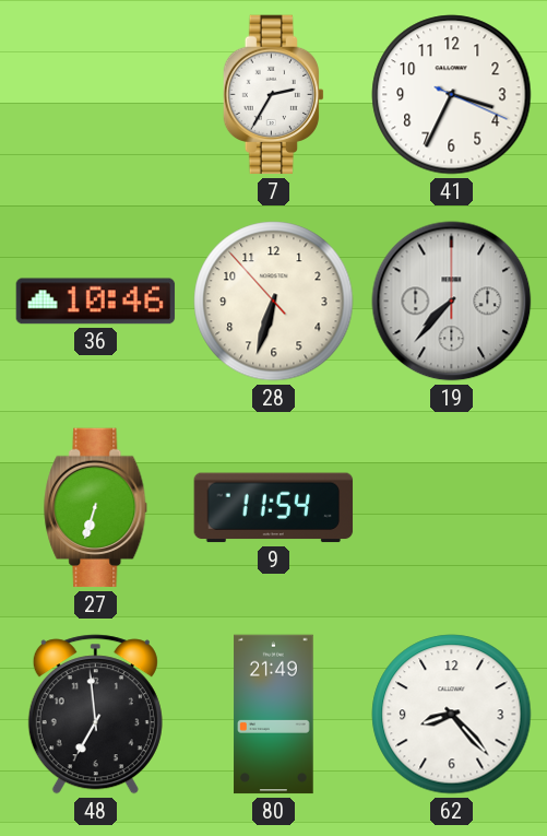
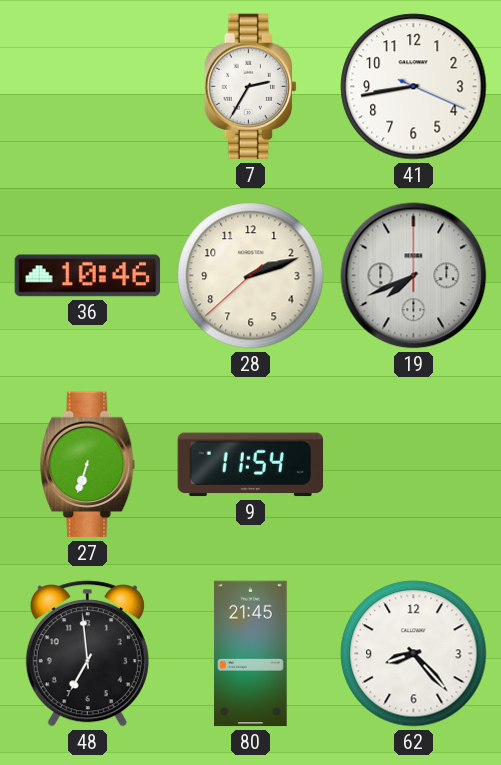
41: 3:34 -> 8:43 (414, 87)
28: 6:32 -> 2:11 (251, 276)
19: 7:37 -> 7:41 (414, 276)
80: 21:49 -> 21:45 (251, 654)
